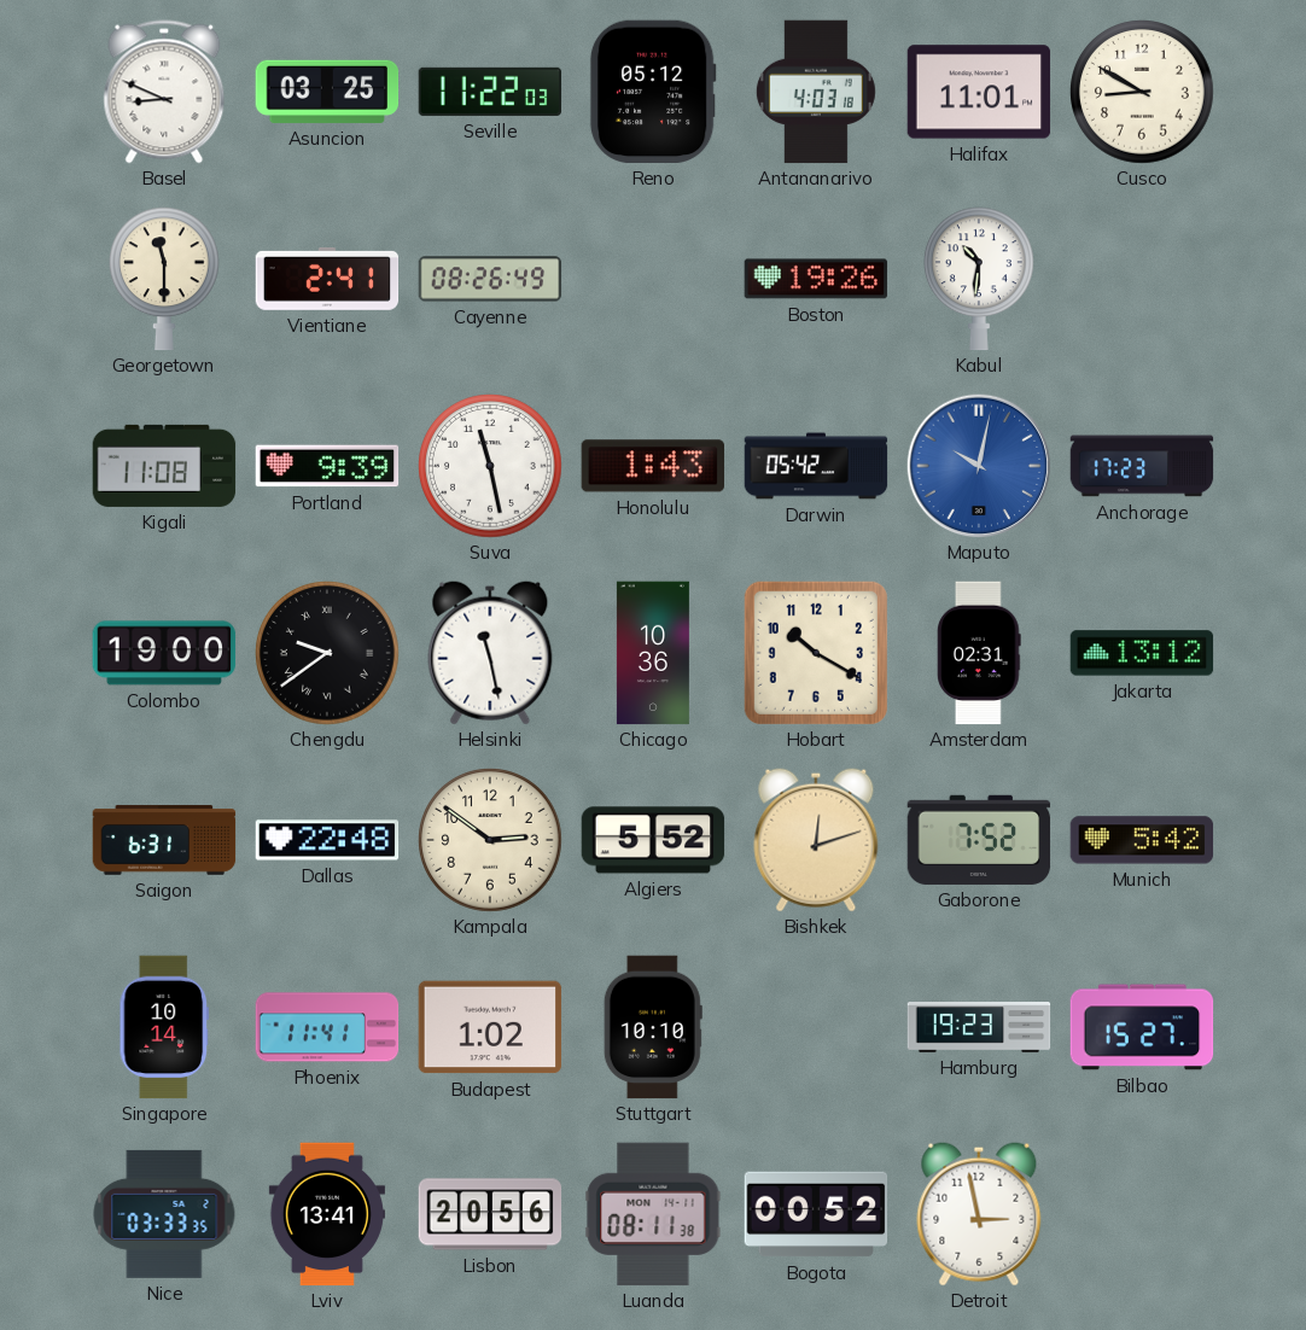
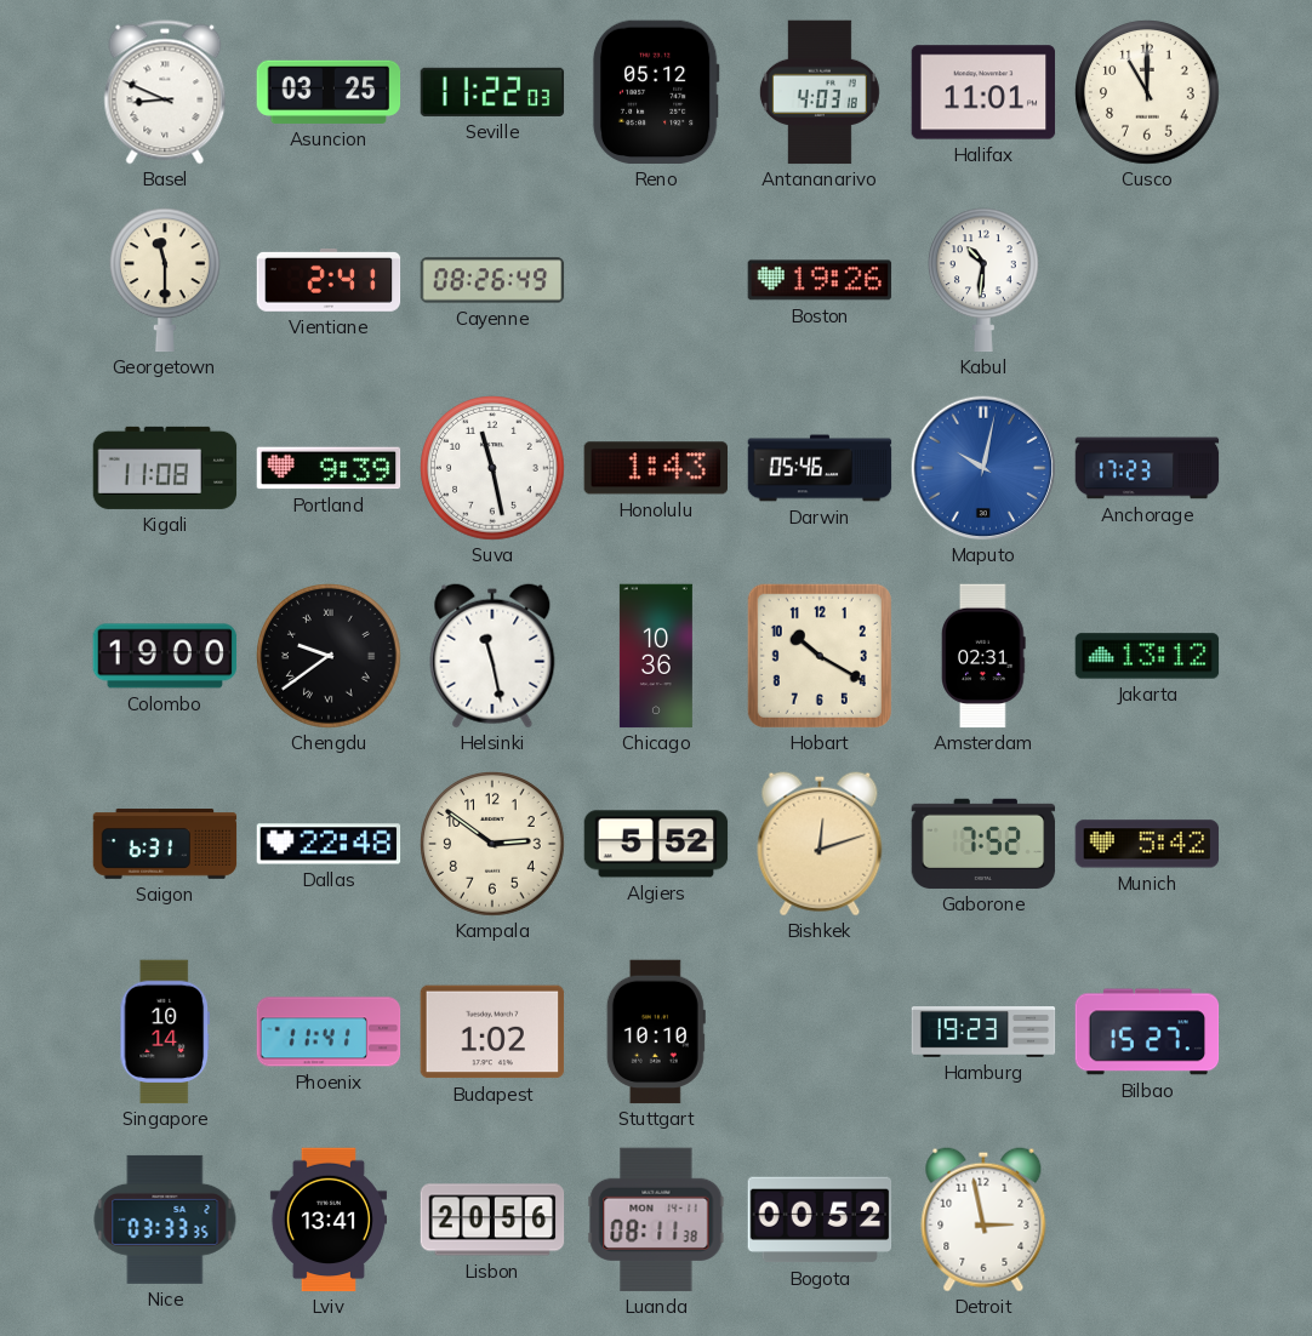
Cusco: 8:50 -> 11:00 (1147, 92)
Darwin: 05:42 -> 05:46 (820, 468)
